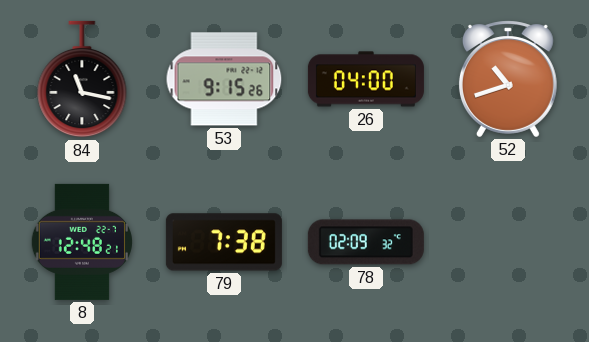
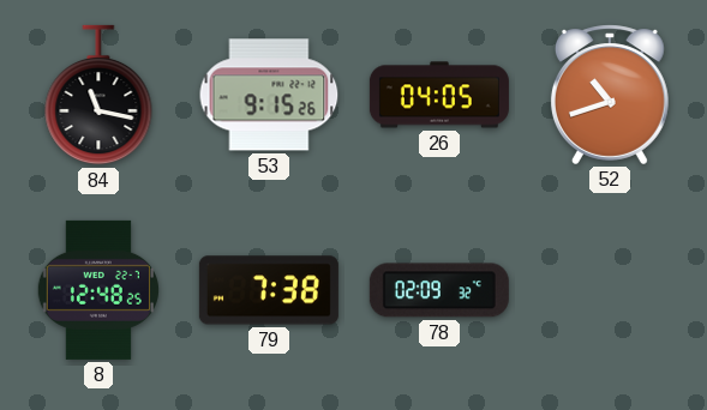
26: 04:00 -> 04:05 (439, 95)
8: 12:48:21 -> 12:48:25 (98, 290)
